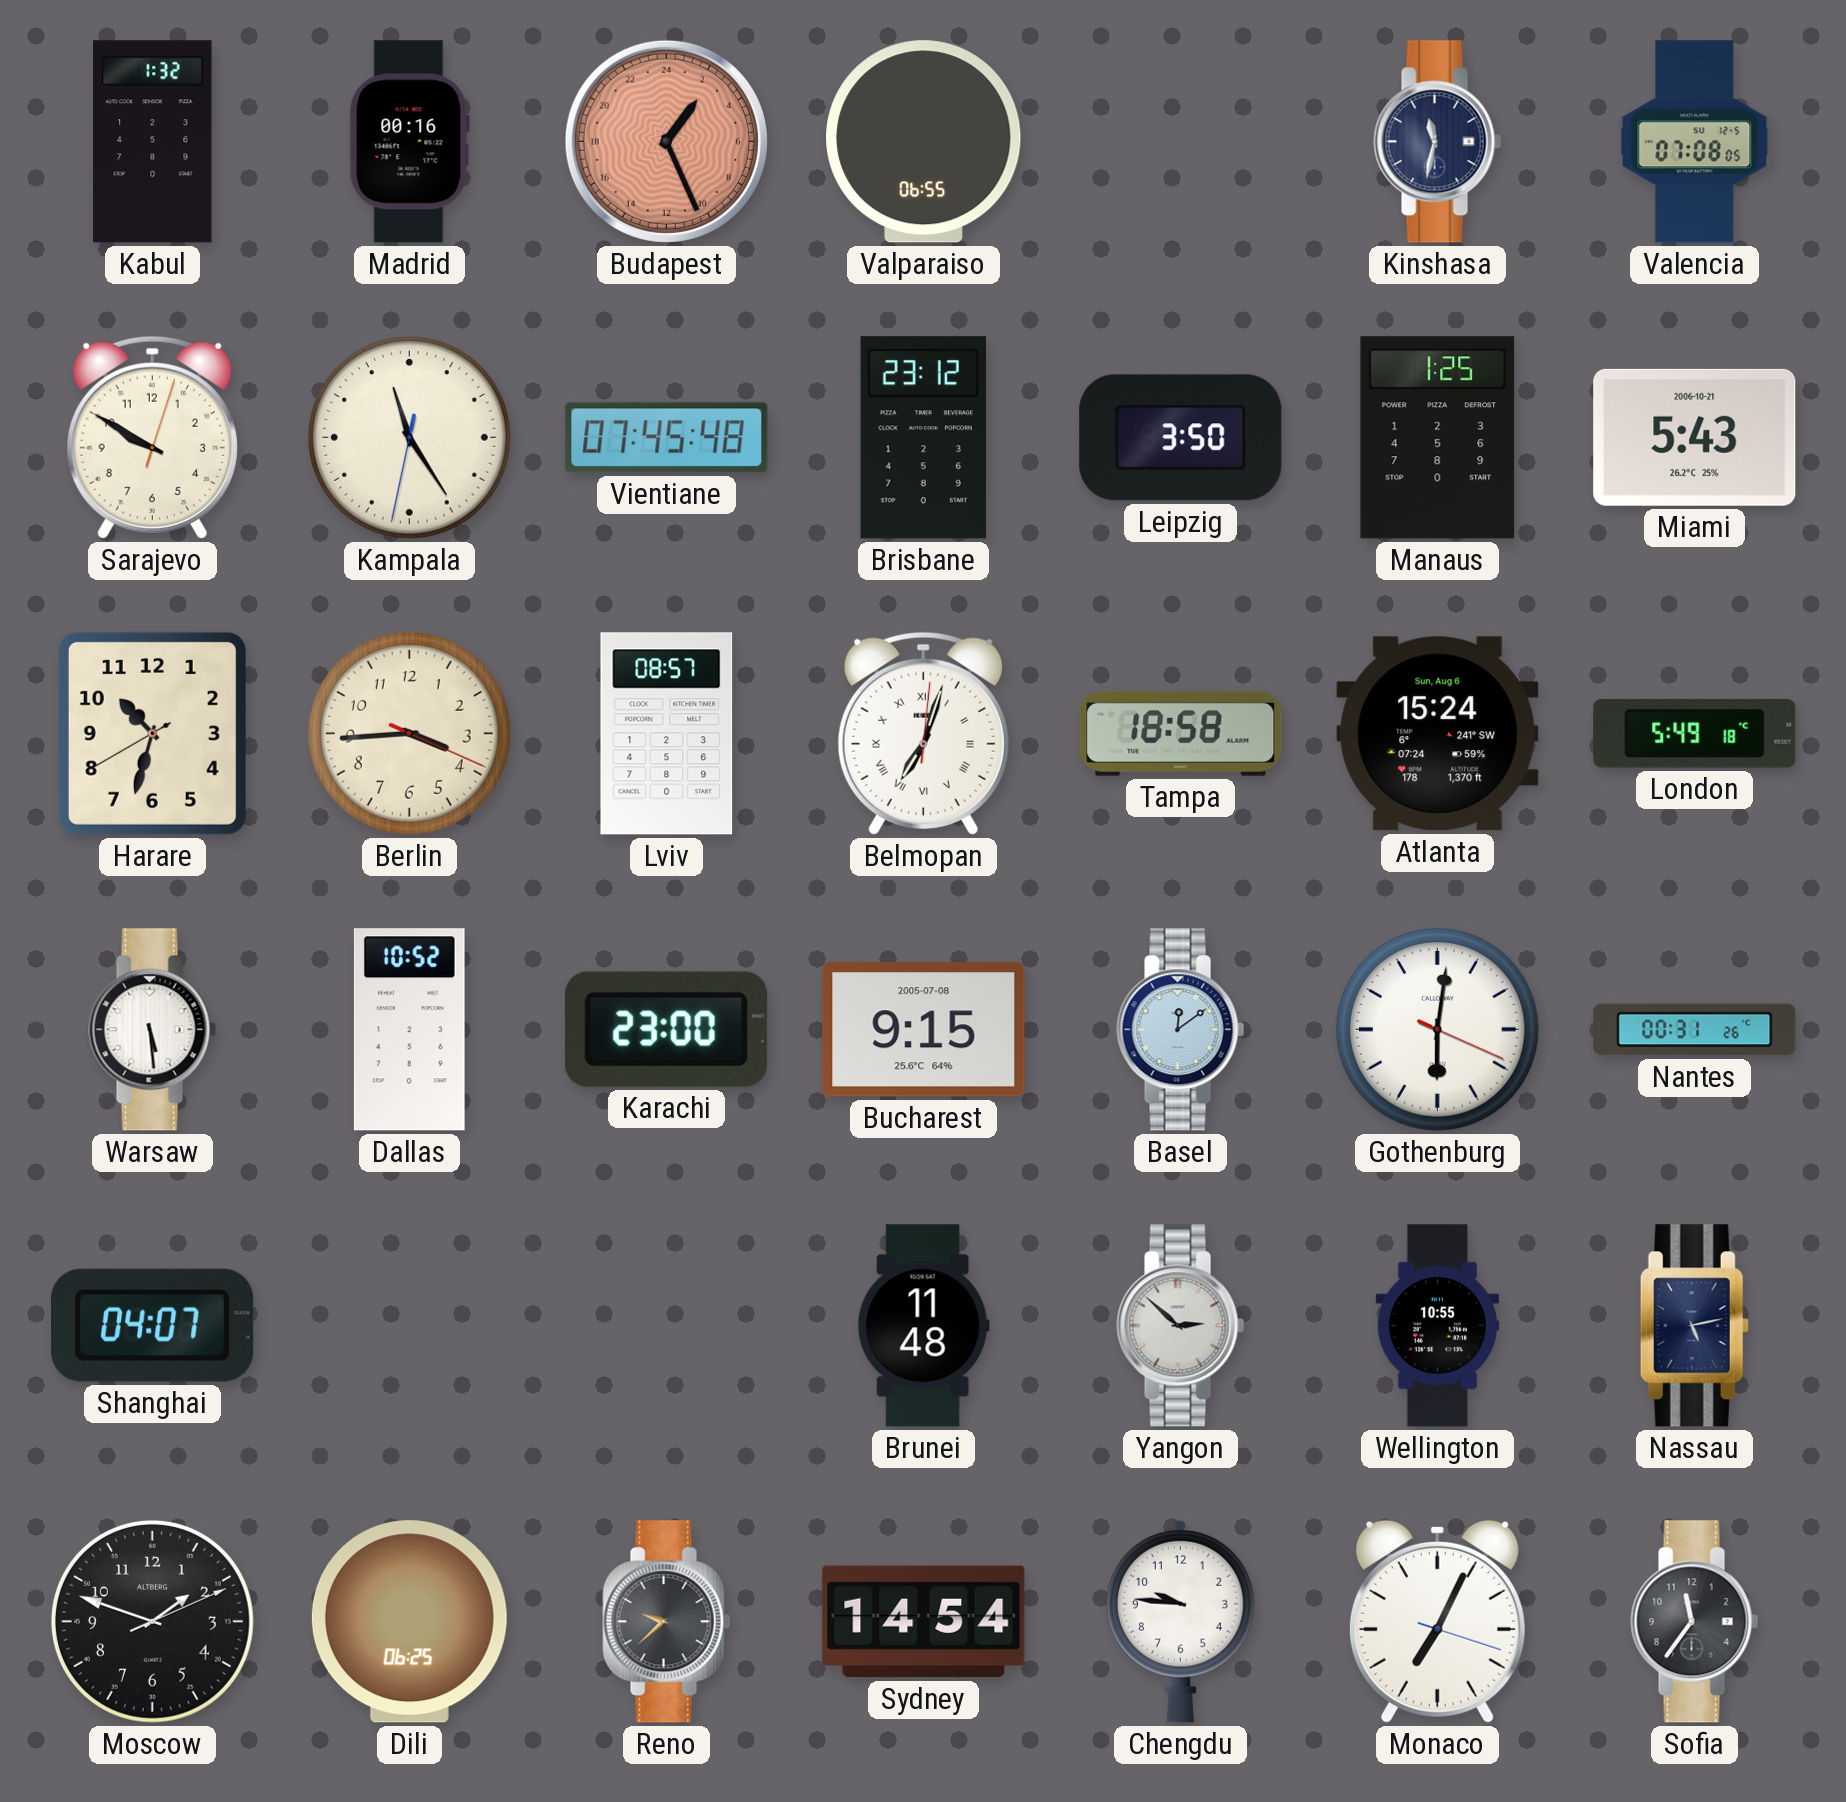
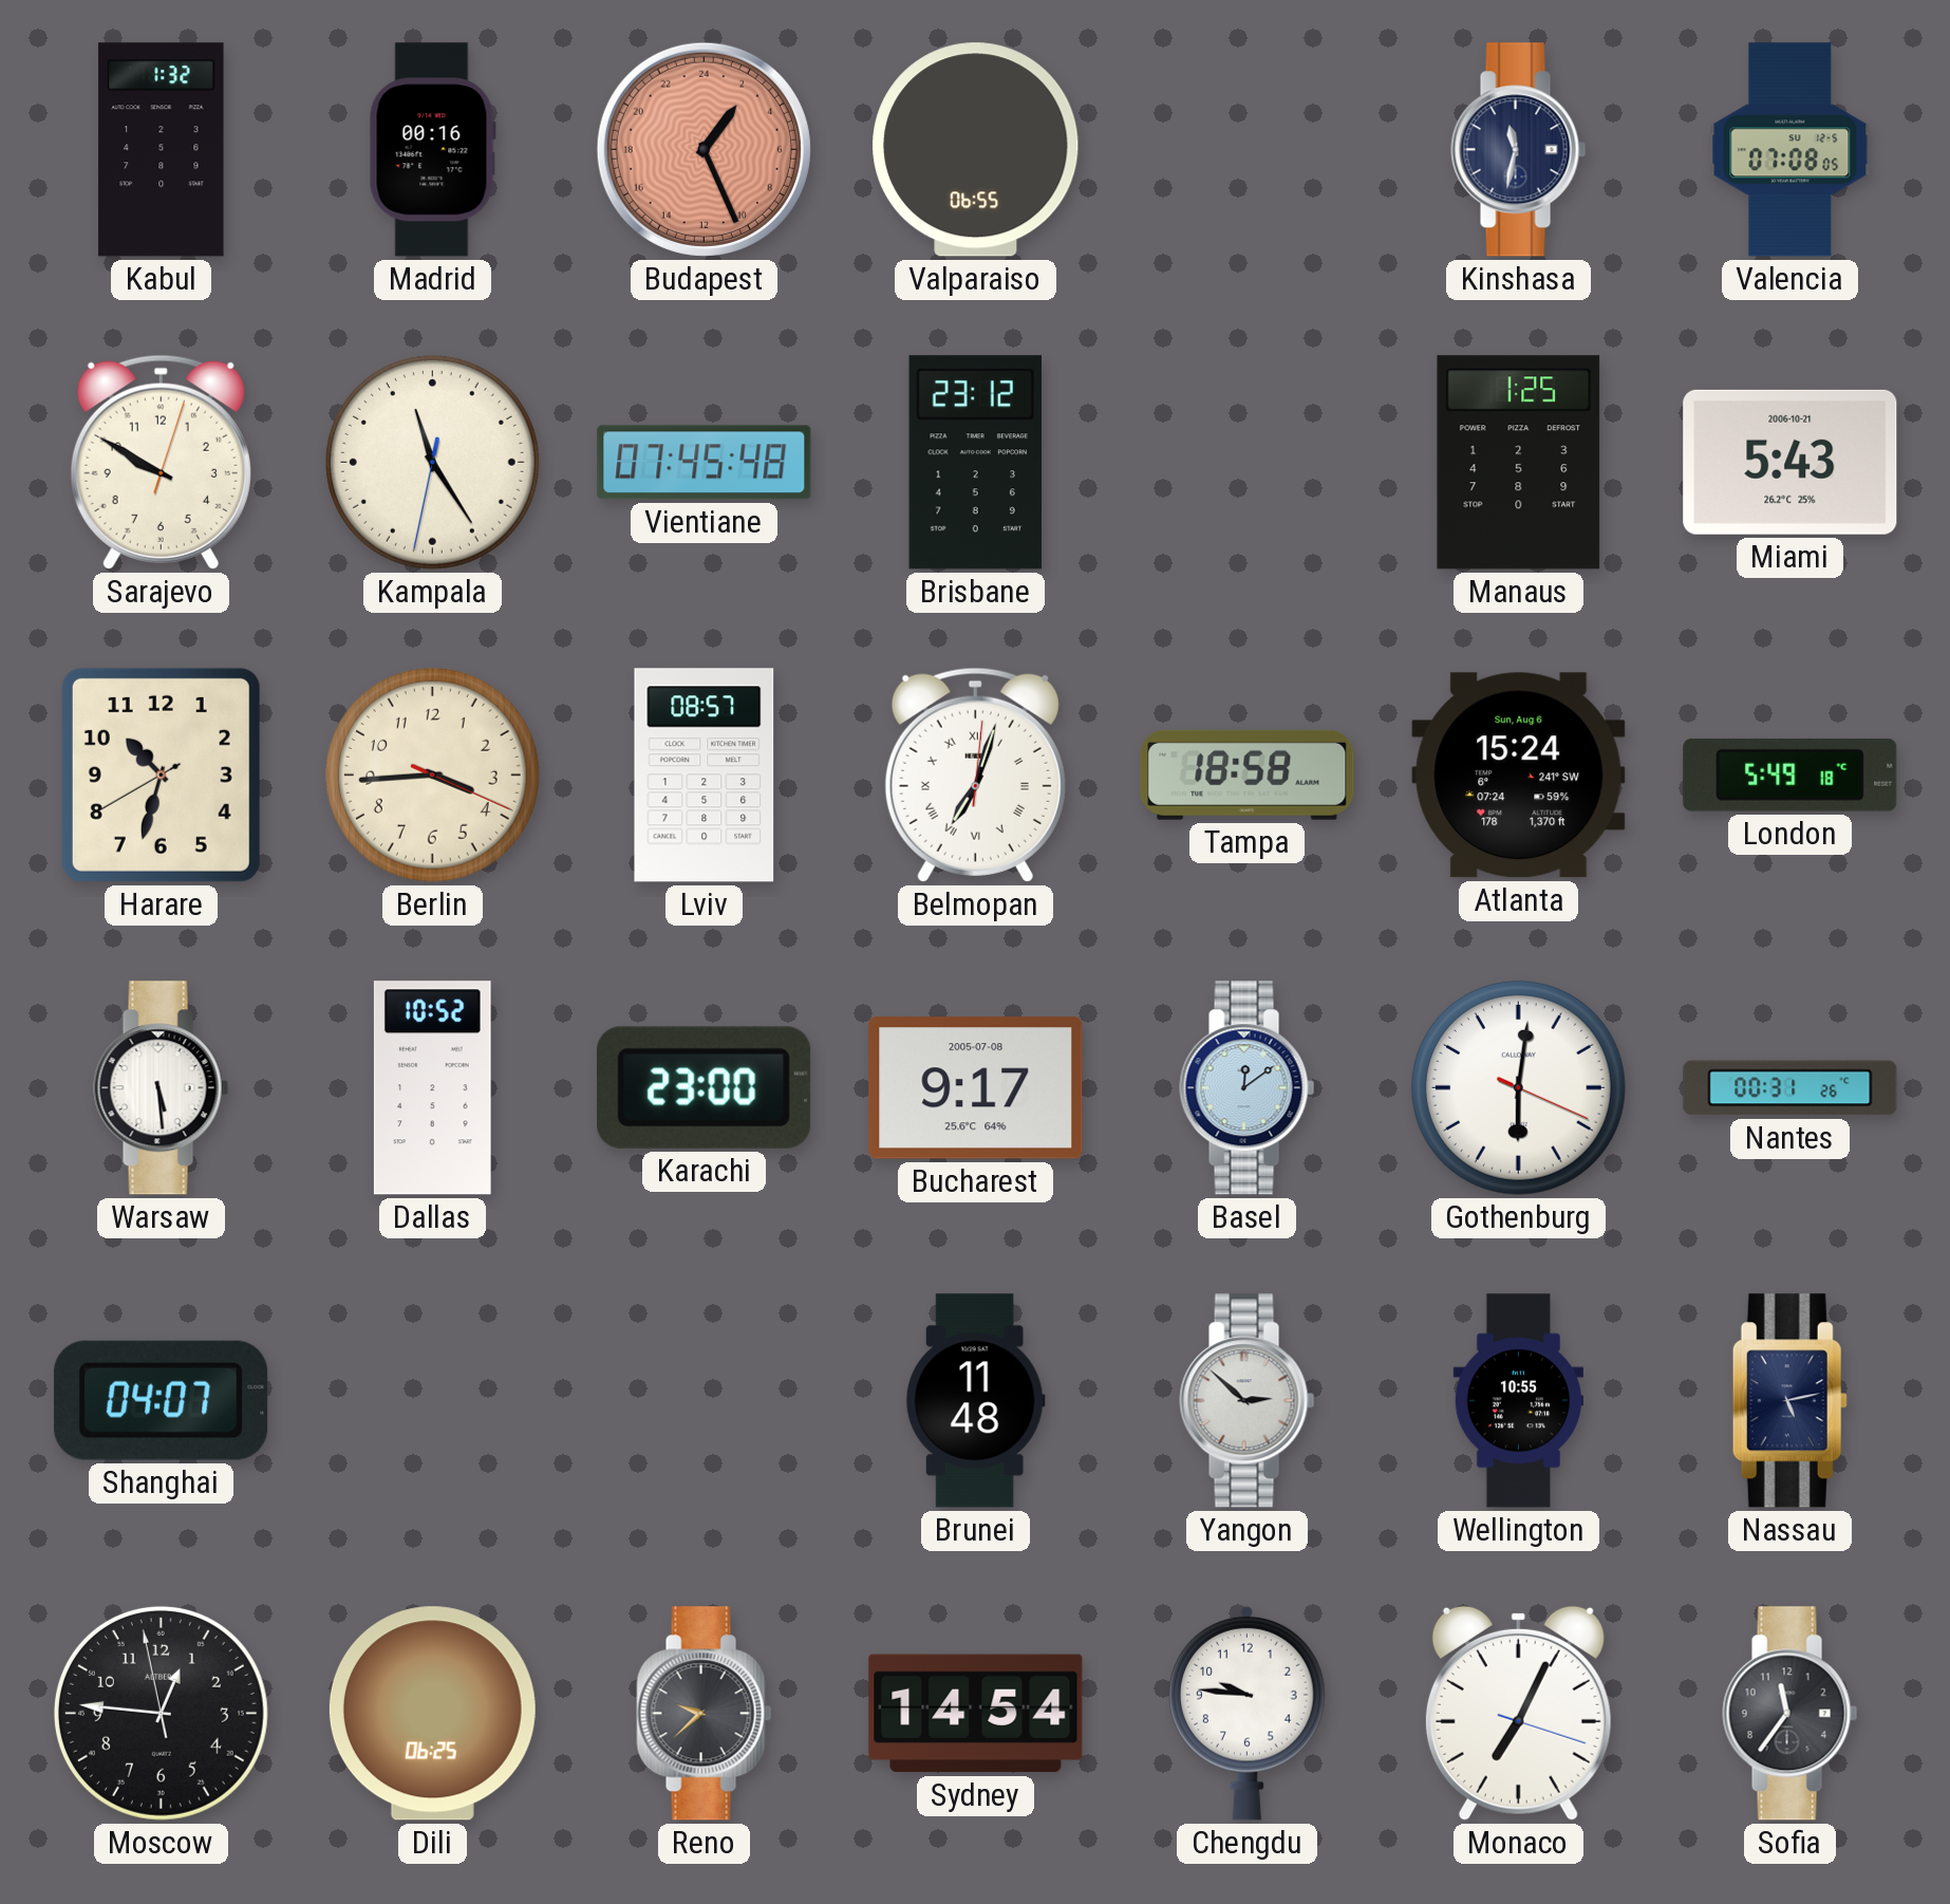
Leipzig: 3:50 -> none (1181, 438)
Bucharest: 9:15 -> 9:17 (976, 1088)
Moscow: 1:48 -> 12:45 (161, 1713)
